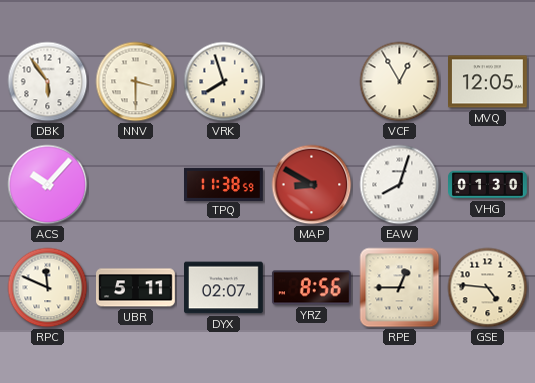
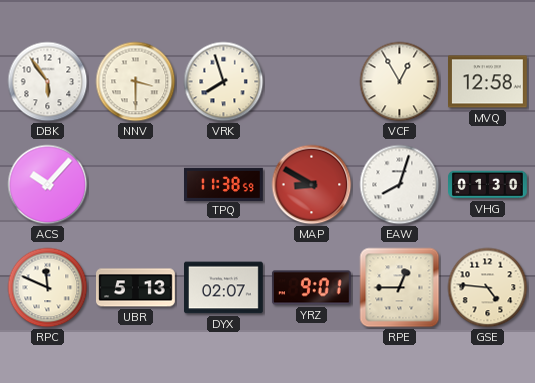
MVQ: 12:05 -> 12:58 (488, 82)
UBR: 5:11 -> 5:13 (136, 288)
YRZ: 8:56 -> 9:01 (311, 288)
